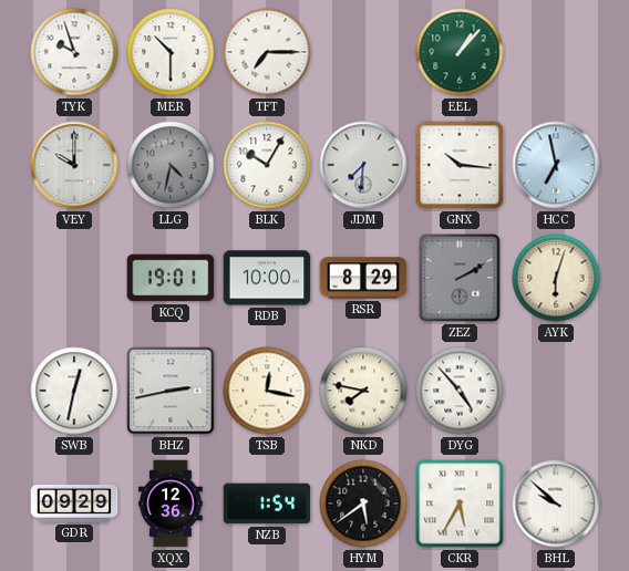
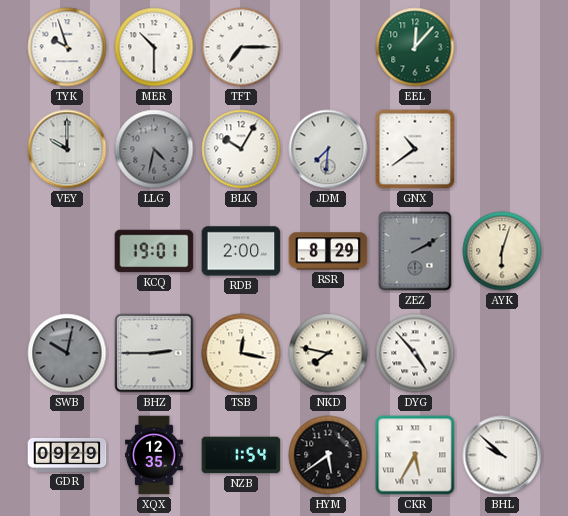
EEL: 1:07 -> 12:07 (415, 47)
GNX: 10:16 -> 10:39 (415, 149)
HCC: 6:58 -> none (556, 165)
RDB: 10:00 -> 2:00 (241, 251)
SWB: 12:32 -> 10:02 (67, 353)
SWB dial: white -> grey (67, 353)
BHZ: 2:43 -> 2:45 (154, 353)
XQX: 12:36 -> 12:35 (155, 455)
